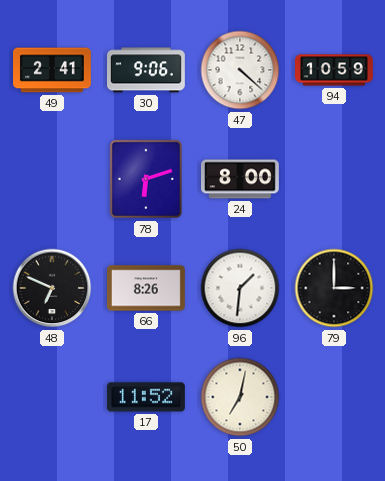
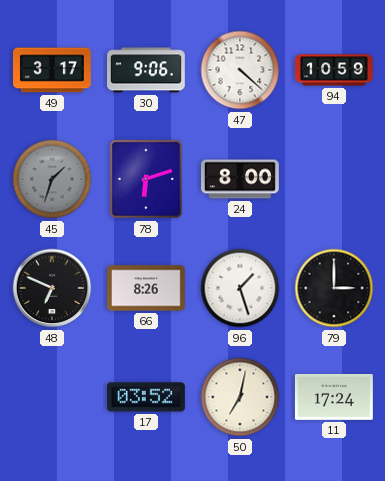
49: 2:41 -> 3:17 (53, 70)
45: none -> 1:33 (52, 179)
96: 1:31 -> 1:27 (240, 288)
17: 11:52 -> 03:52 (146, 397)
11: none -> 17:24 (334, 397)
